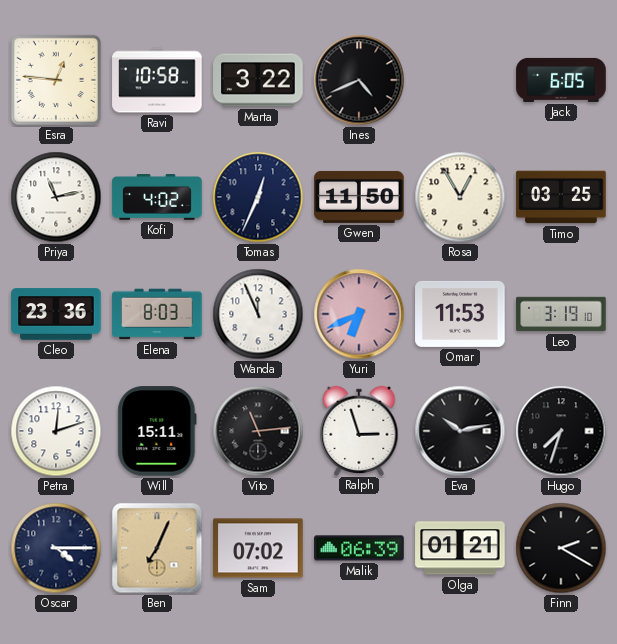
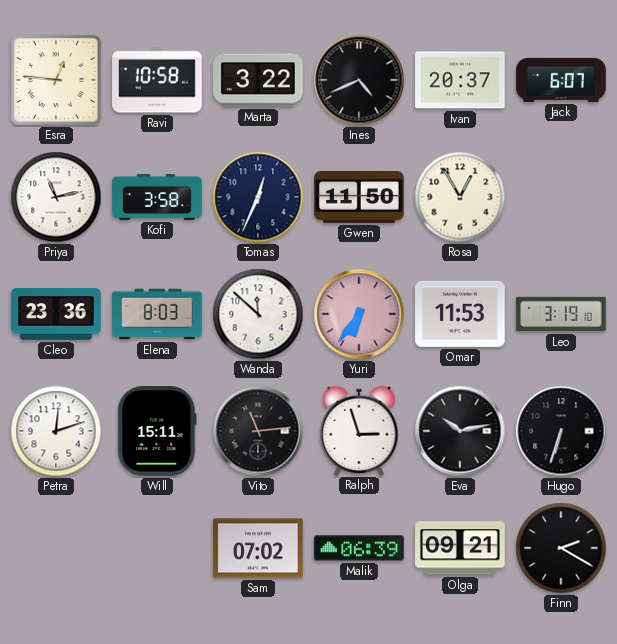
Ivan: none -> 20:37 (460, 80)
Jack: 6:05 -> 6:07 (561, 80)
Kofi: 4:02 -> 3:58 (157, 197)
Timo: 03:25 -> none (561, 197)
Wanda: 11:56 -> 11:52 (258, 314)
Yuri: 6:41 -> 6:36 (359, 314)
Hugo: 7:33 -> 6:33 (561, 431)
Oscar: 4:15 -> none (56, 548)
Ben: 7:04 -> none (157, 548)
Olga: 01:21 -> 09:21 (460, 548)
